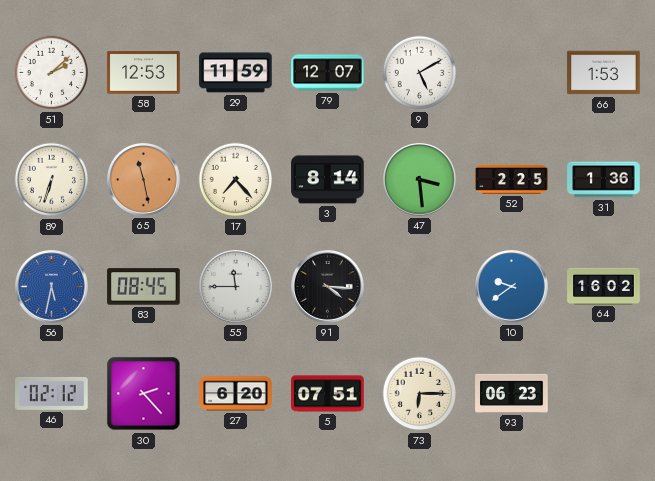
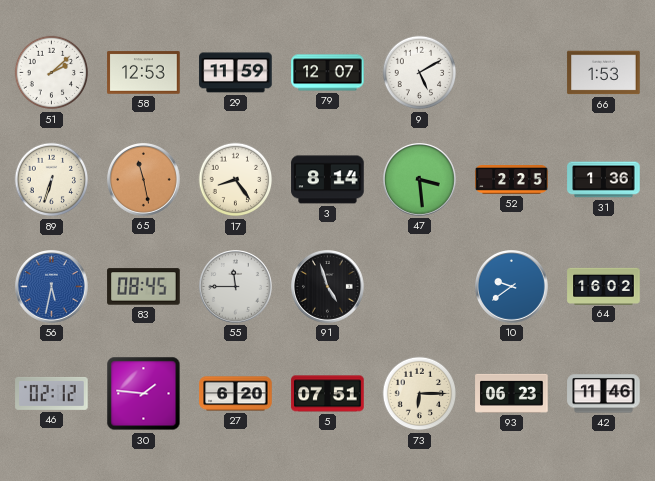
17: 7:23 -> 8:24 (236, 180)
91: 4:16 -> 4:57 (328, 287)
30: 2:23 -> 1:46 (144, 394)
42: none -> 11:46 (604, 394)
